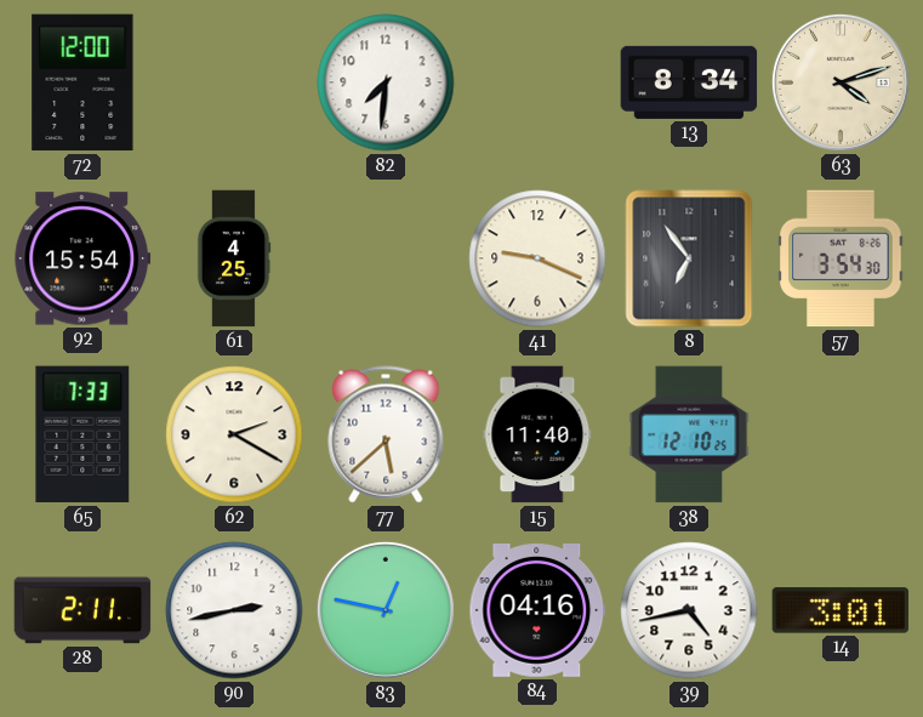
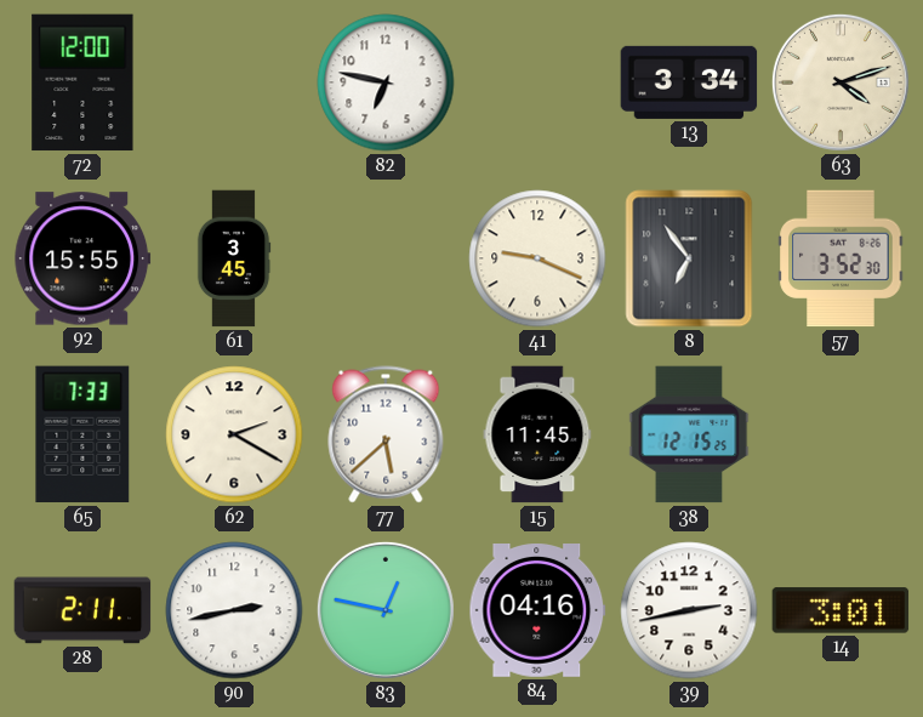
82: 7:31 -> 6:47 (386, 82)
13: 8:34 -> 3:34 (689, 82)
92: 15:54 -> 15:55 (82, 258)
61: 4:25 -> 3:45 (234, 258)
57: 3:54 -> 3:52 (841, 258)
15: 11:40 -> 11:45 (537, 434)
38: 12:10 -> 12:15 (689, 434)
39: 4:43 -> 2:43 (689, 610)
